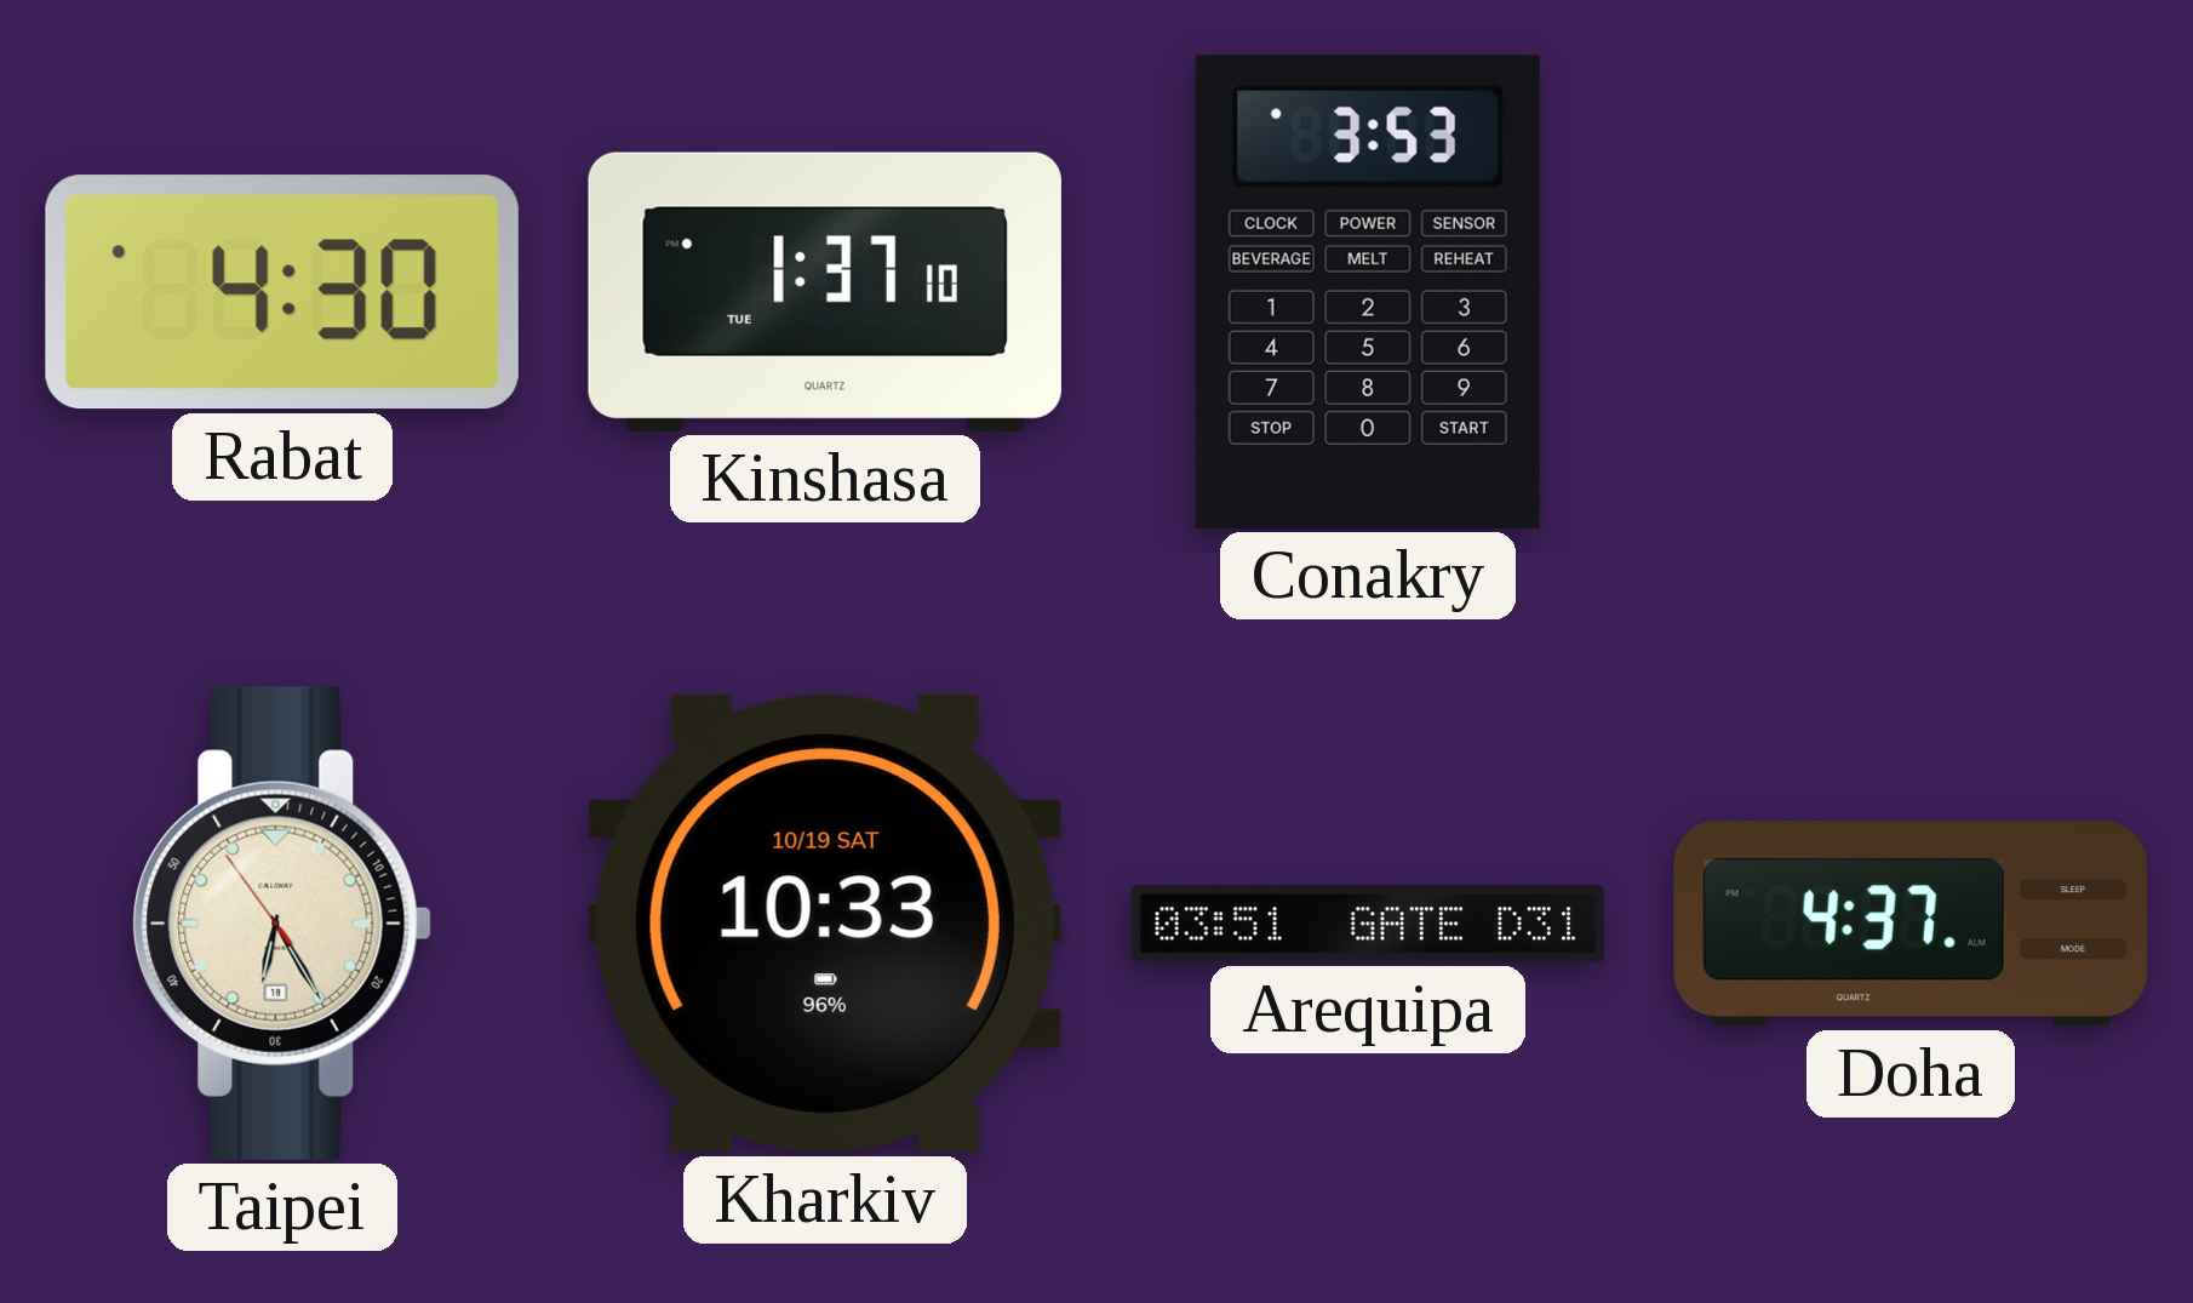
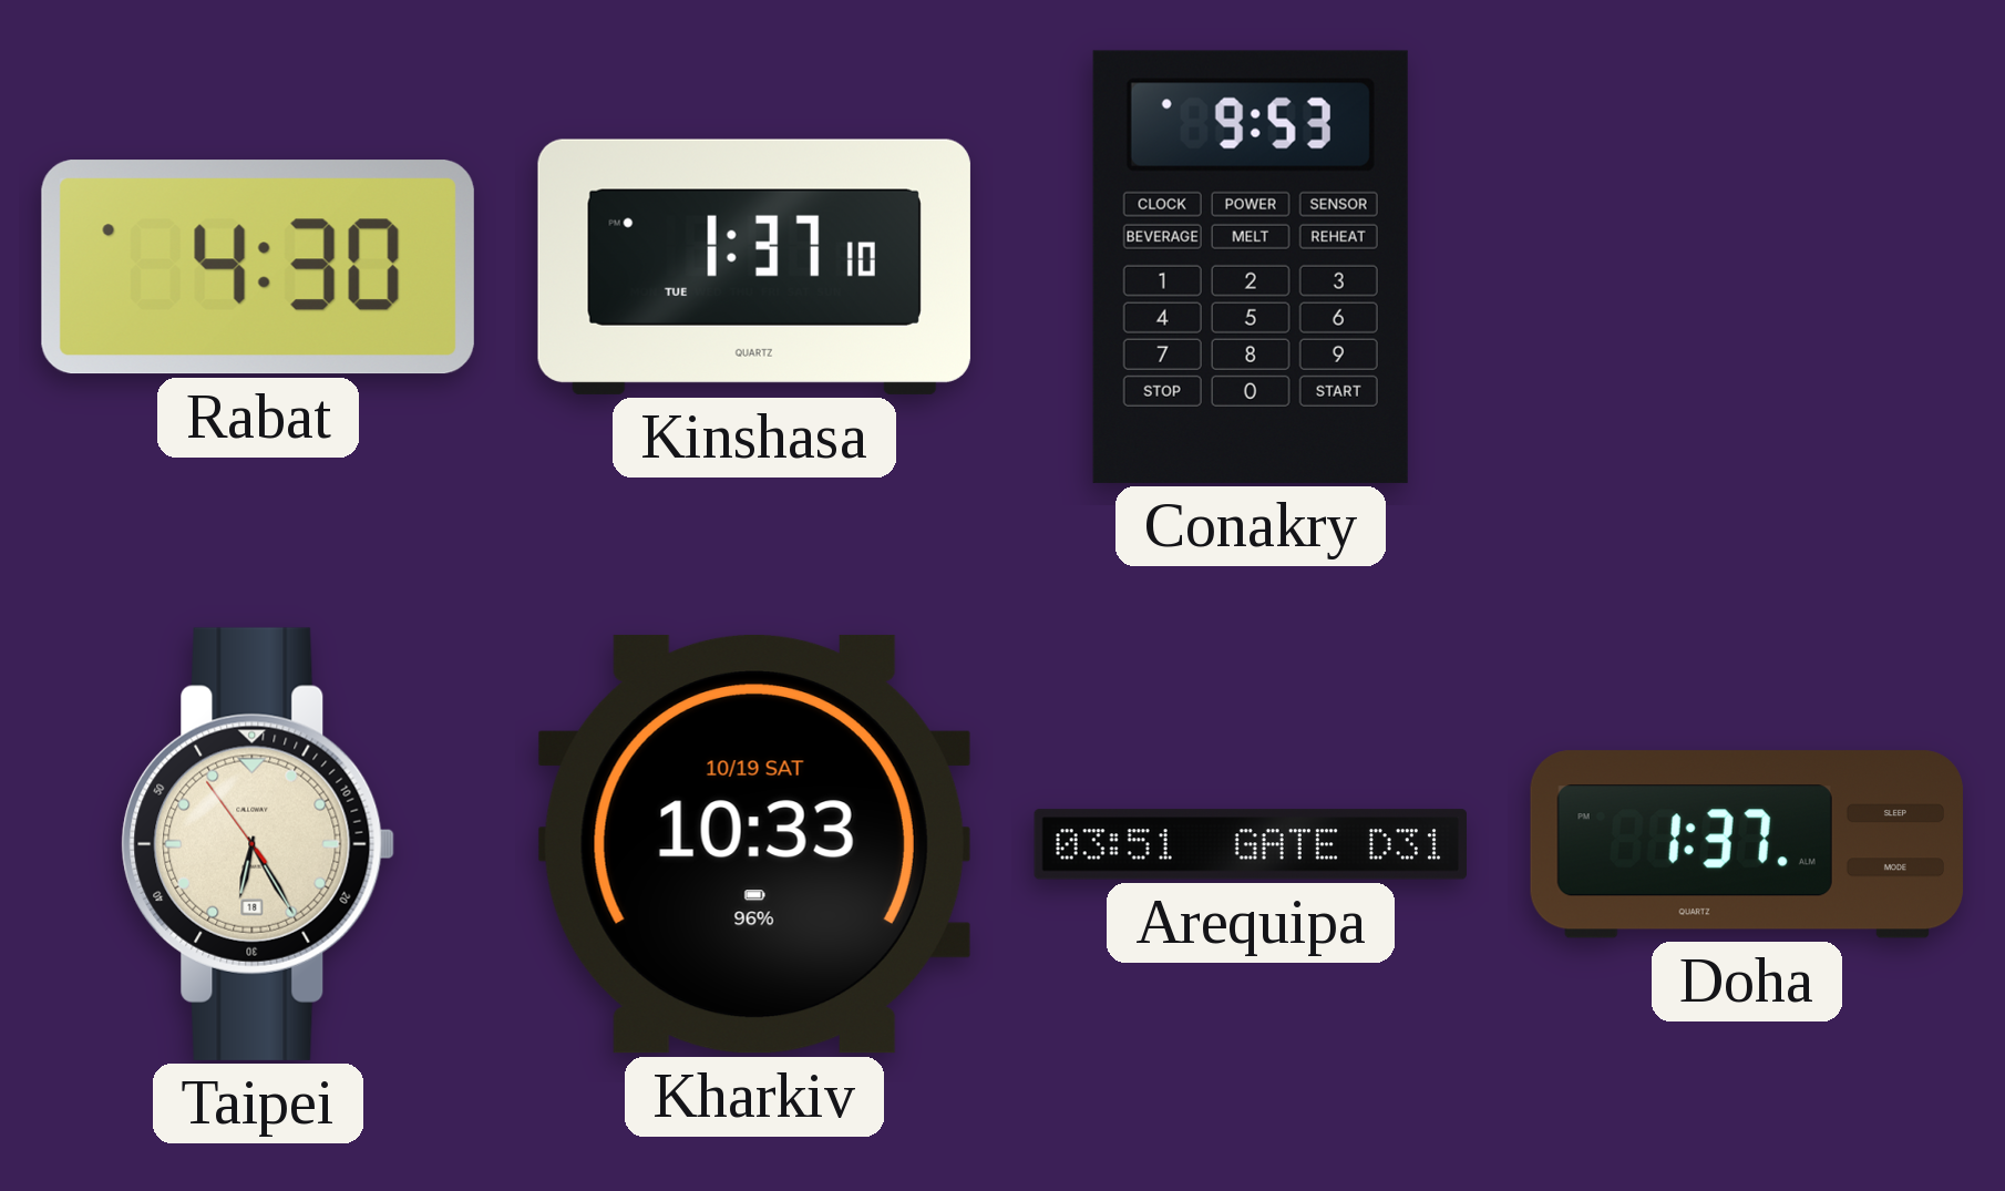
Conakry: 3:53 -> 9:53 (1251, 267)
Doha: 4:37 -> 1:37 (1747, 844)
